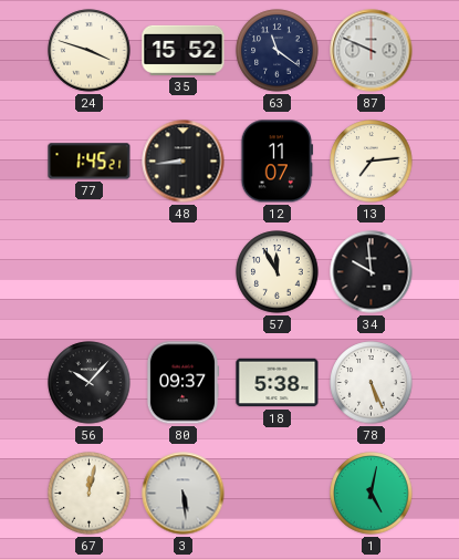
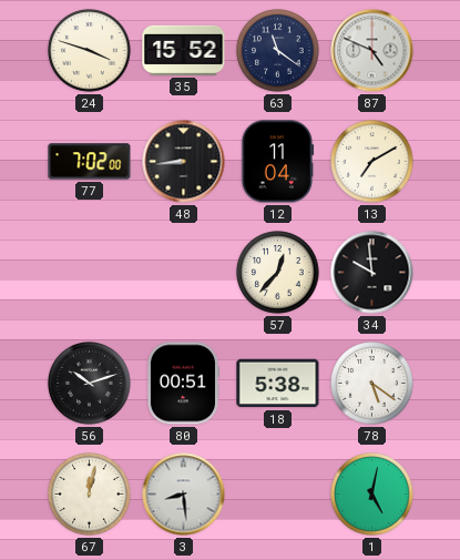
87: 9:49 -> 4:49 (372, 51)
77: 1:45 -> 7:02 (90, 162)
12: 11:07 -> 11:04 (278, 162)
13: 7:14 -> 7:10 (372, 162)
57: 11:55 -> 12:37 (278, 273)
56: 10:07 -> 10:12 (90, 384)
80: 09:37 -> 00:51 (182, 384)
78: 5:26 -> 5:21 (372, 384)
3: 5:29 -> 8:29 (184, 495)
